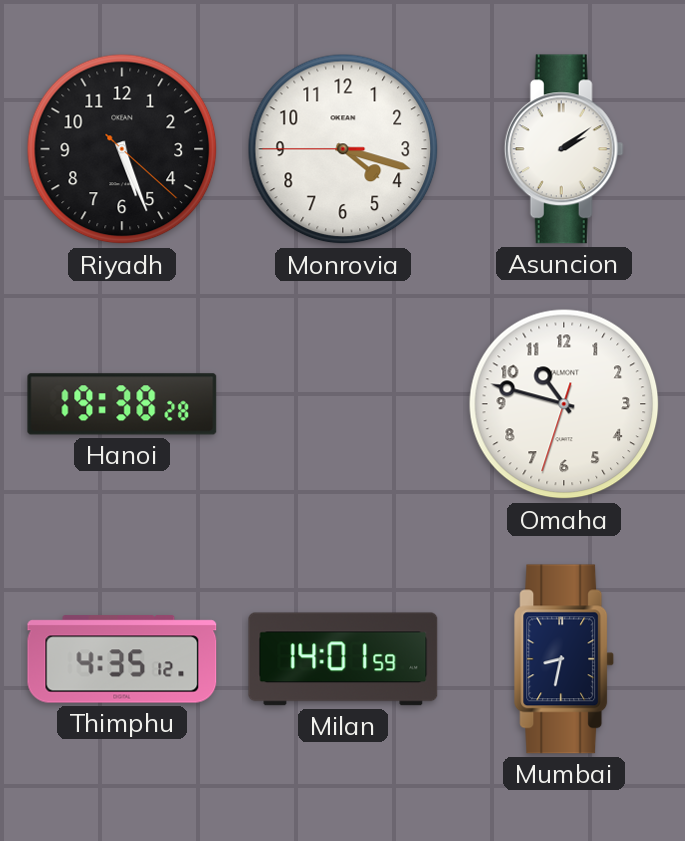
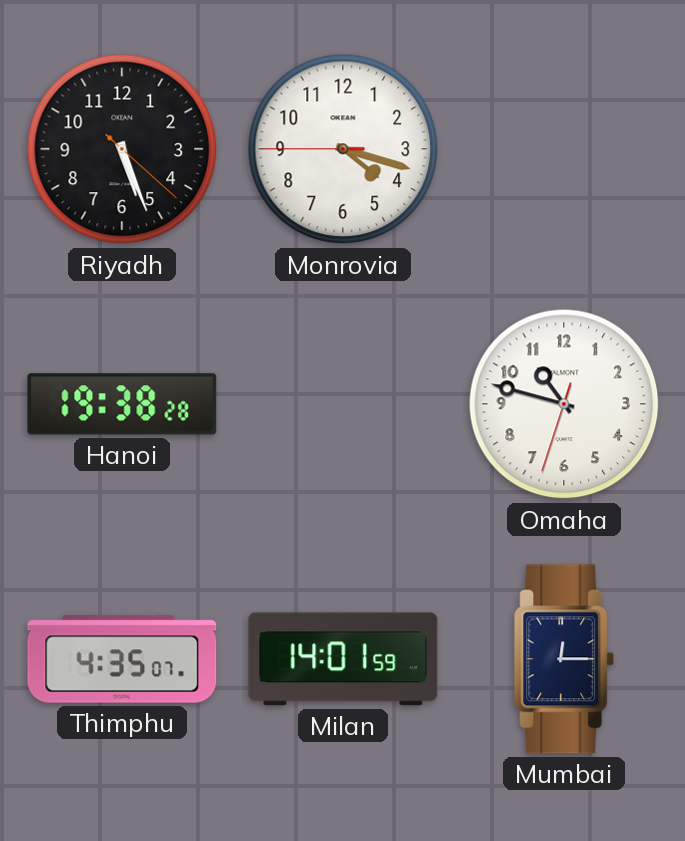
Asuncion: 2:09 -> none (564, 149)
Thimphu: 4:35:12 -> 4:35:07 (122, 659)
Mumbai: 8:32 -> 12:15 (564, 659)
